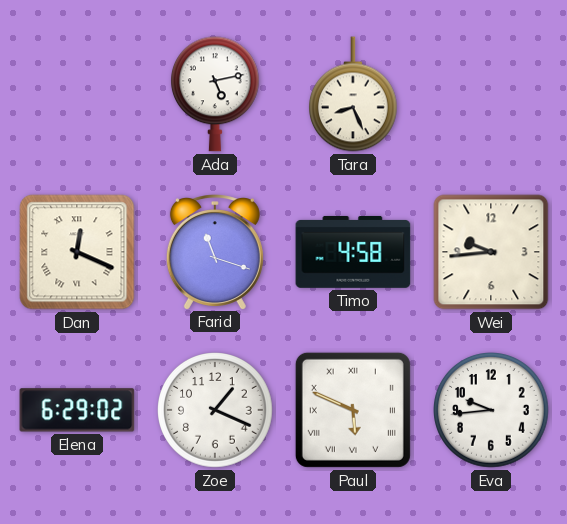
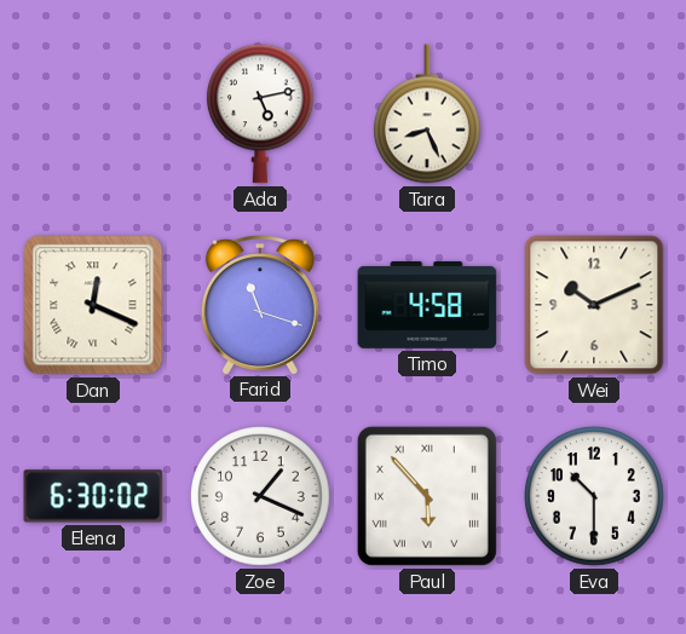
Wei: 9:44 -> 10:11 (594, 305)
Elena: 6:29 -> 6:30 (93, 496)
Paul: 5:49 -> 5:53 (427, 496)
Eva: 9:44 -> 10:30 (595, 497)
